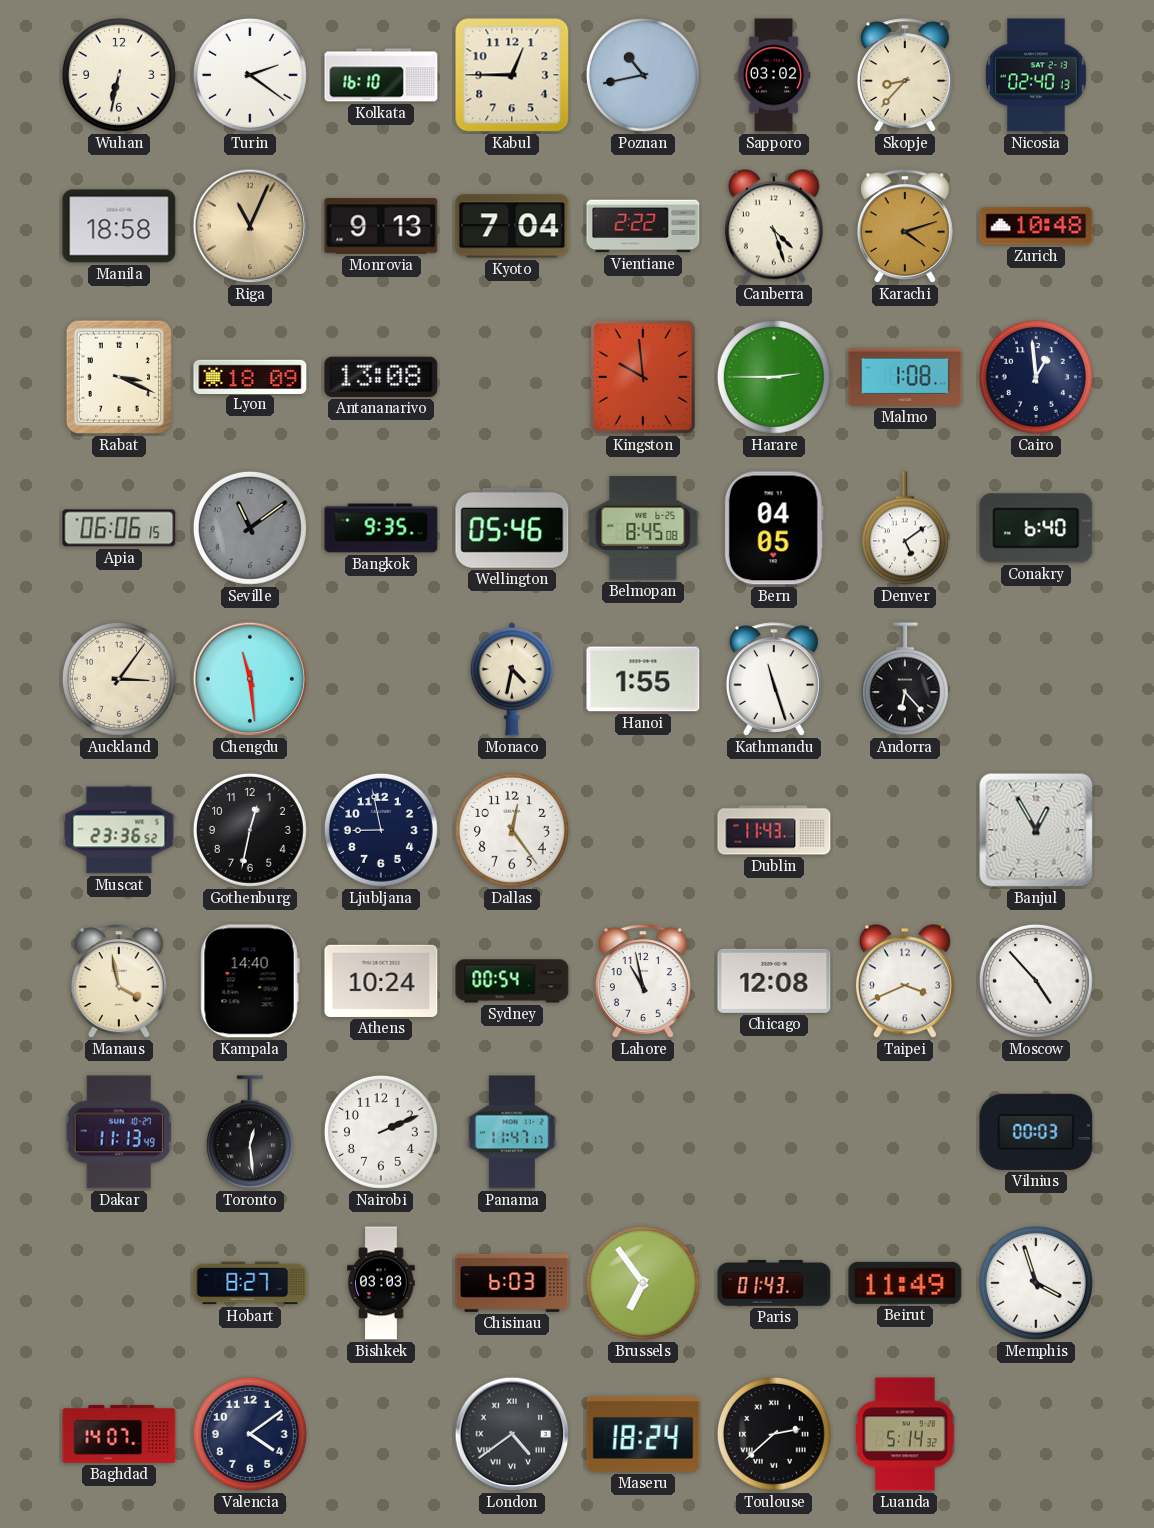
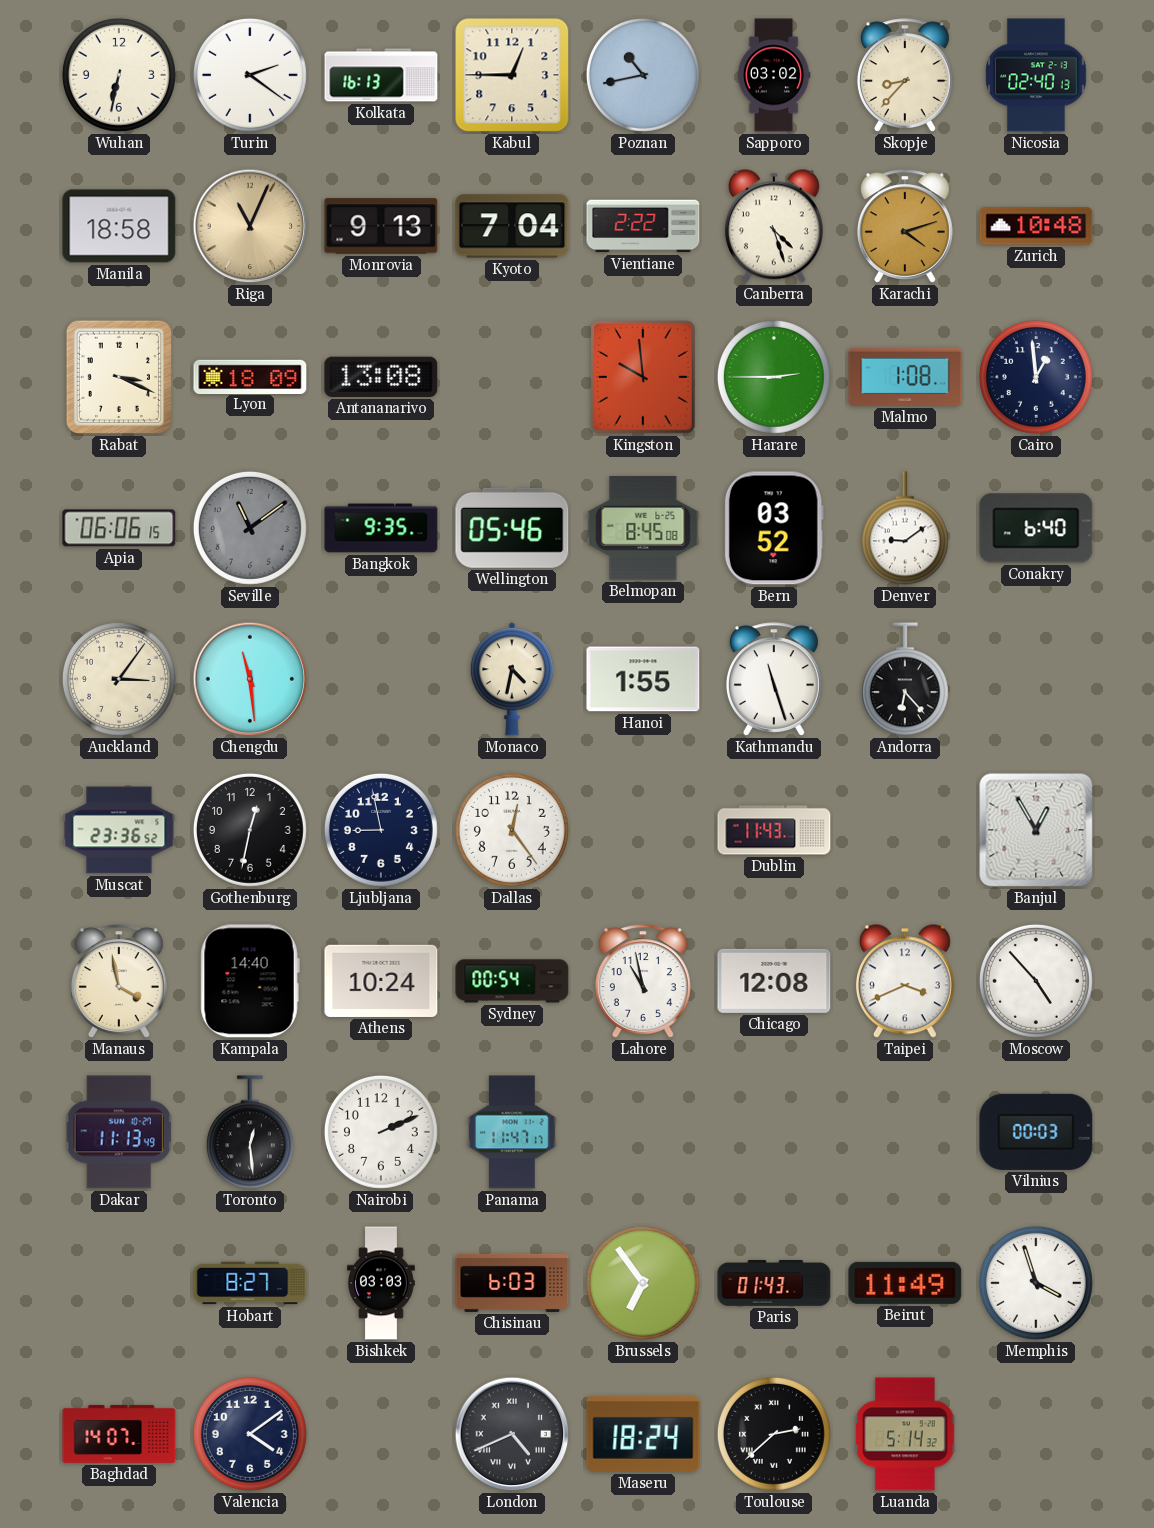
Kolkata: 16:10 -> 16:13 (381, 75)
Bern: 04:05 -> 03:52 (774, 528)
Denver: 5:09 -> 9:09 (905, 528)
London: 4:39 -> 4:41 (512, 1434)
